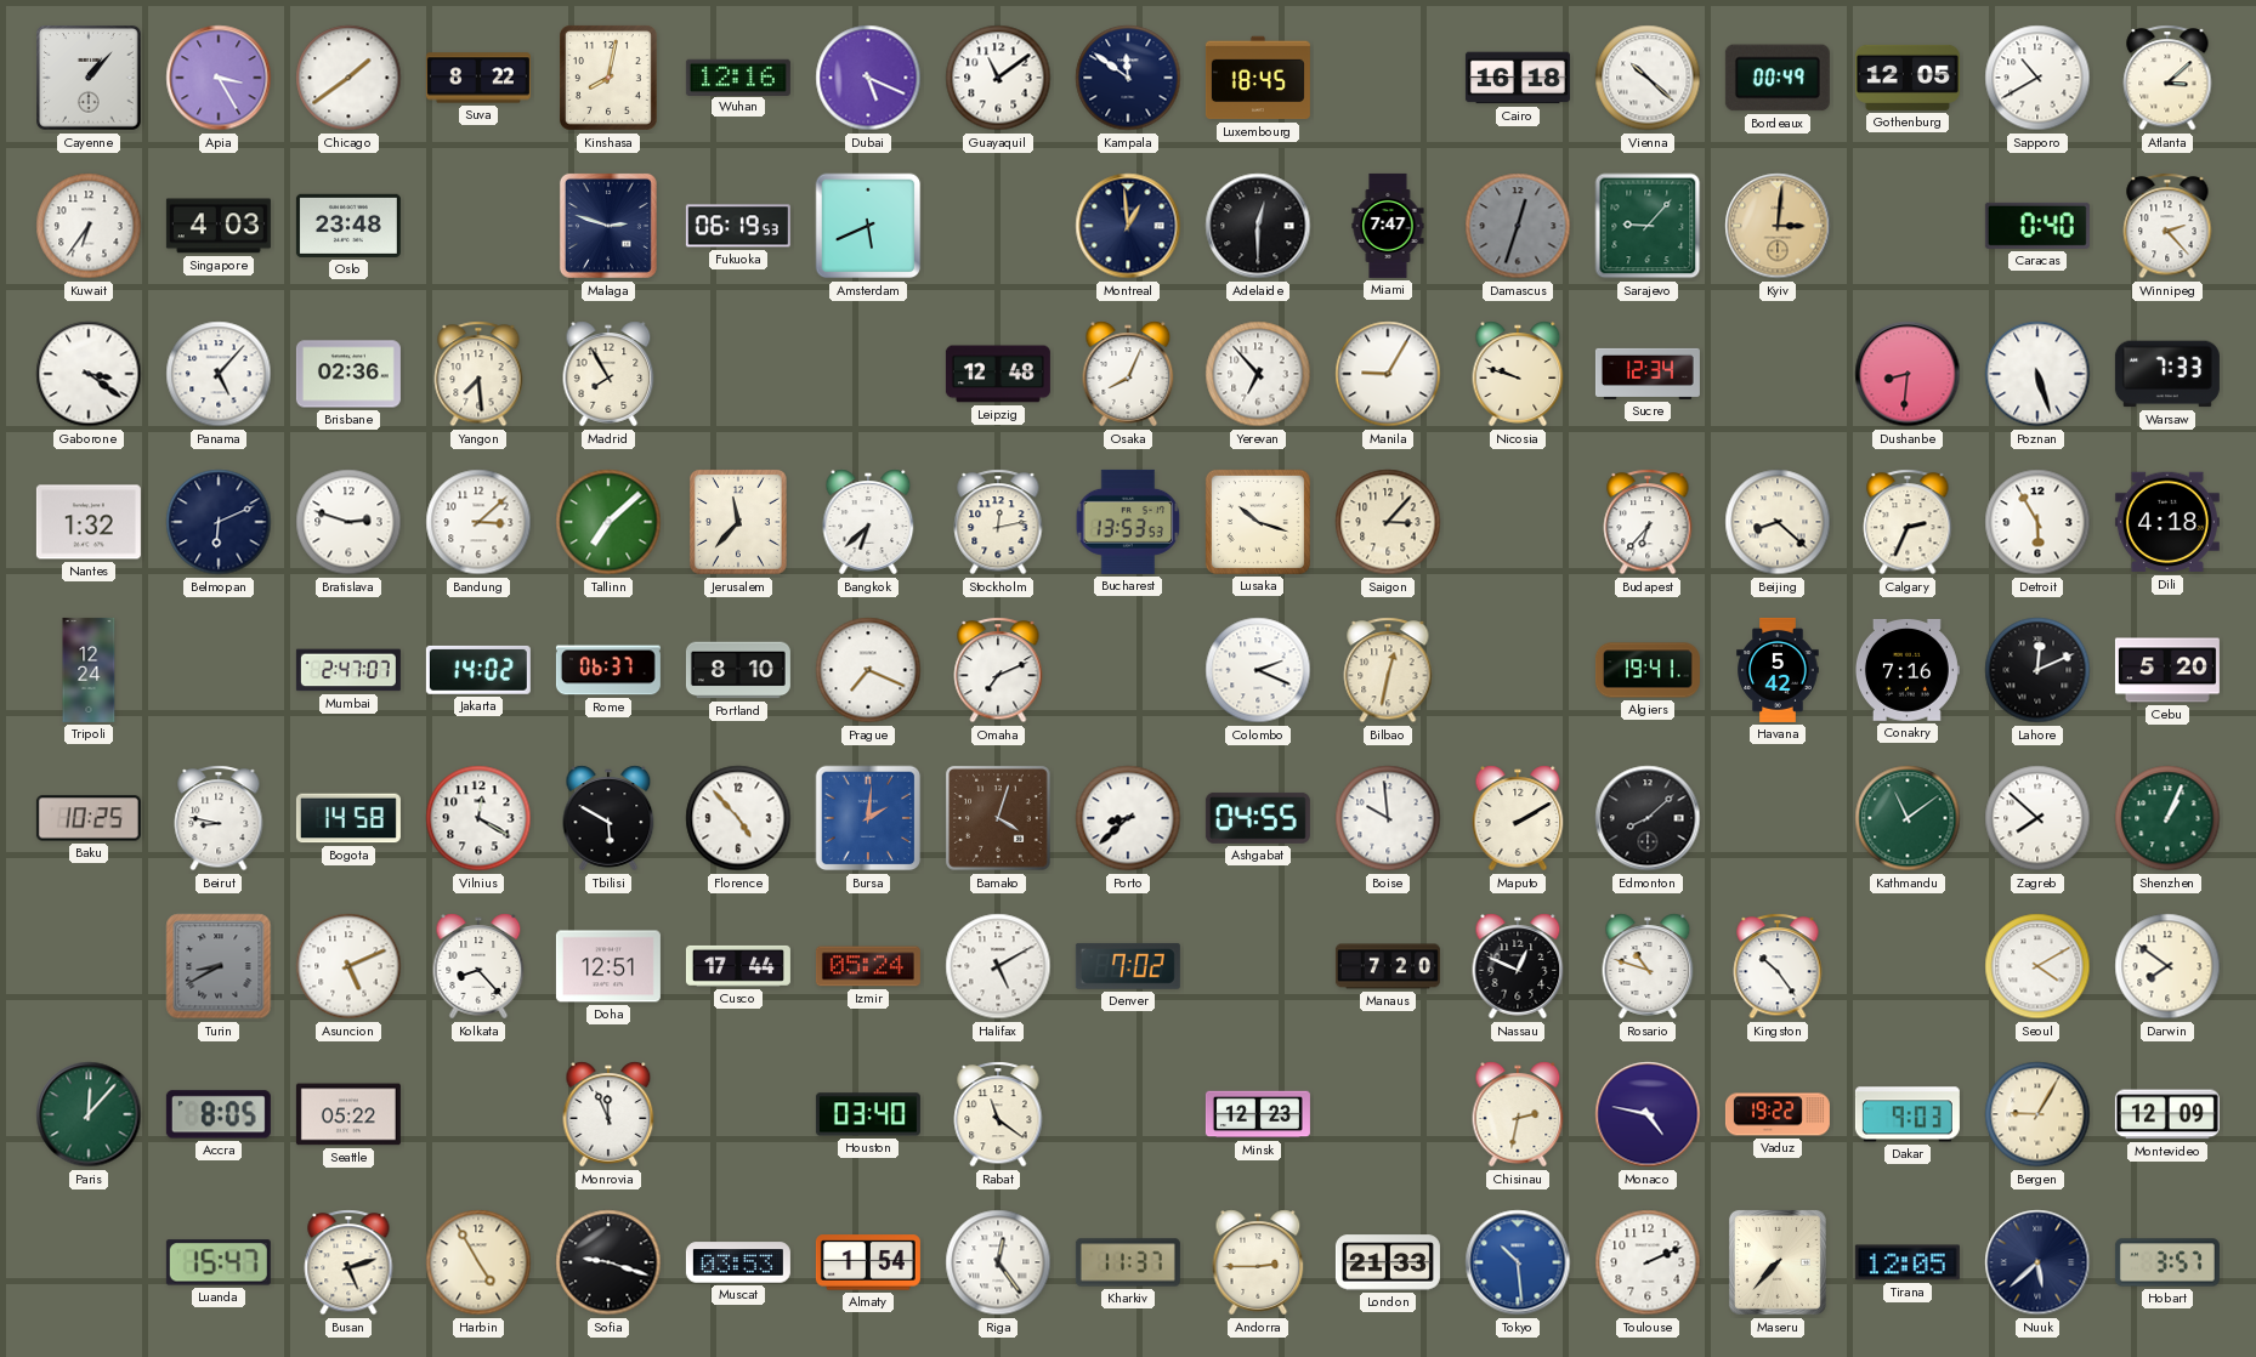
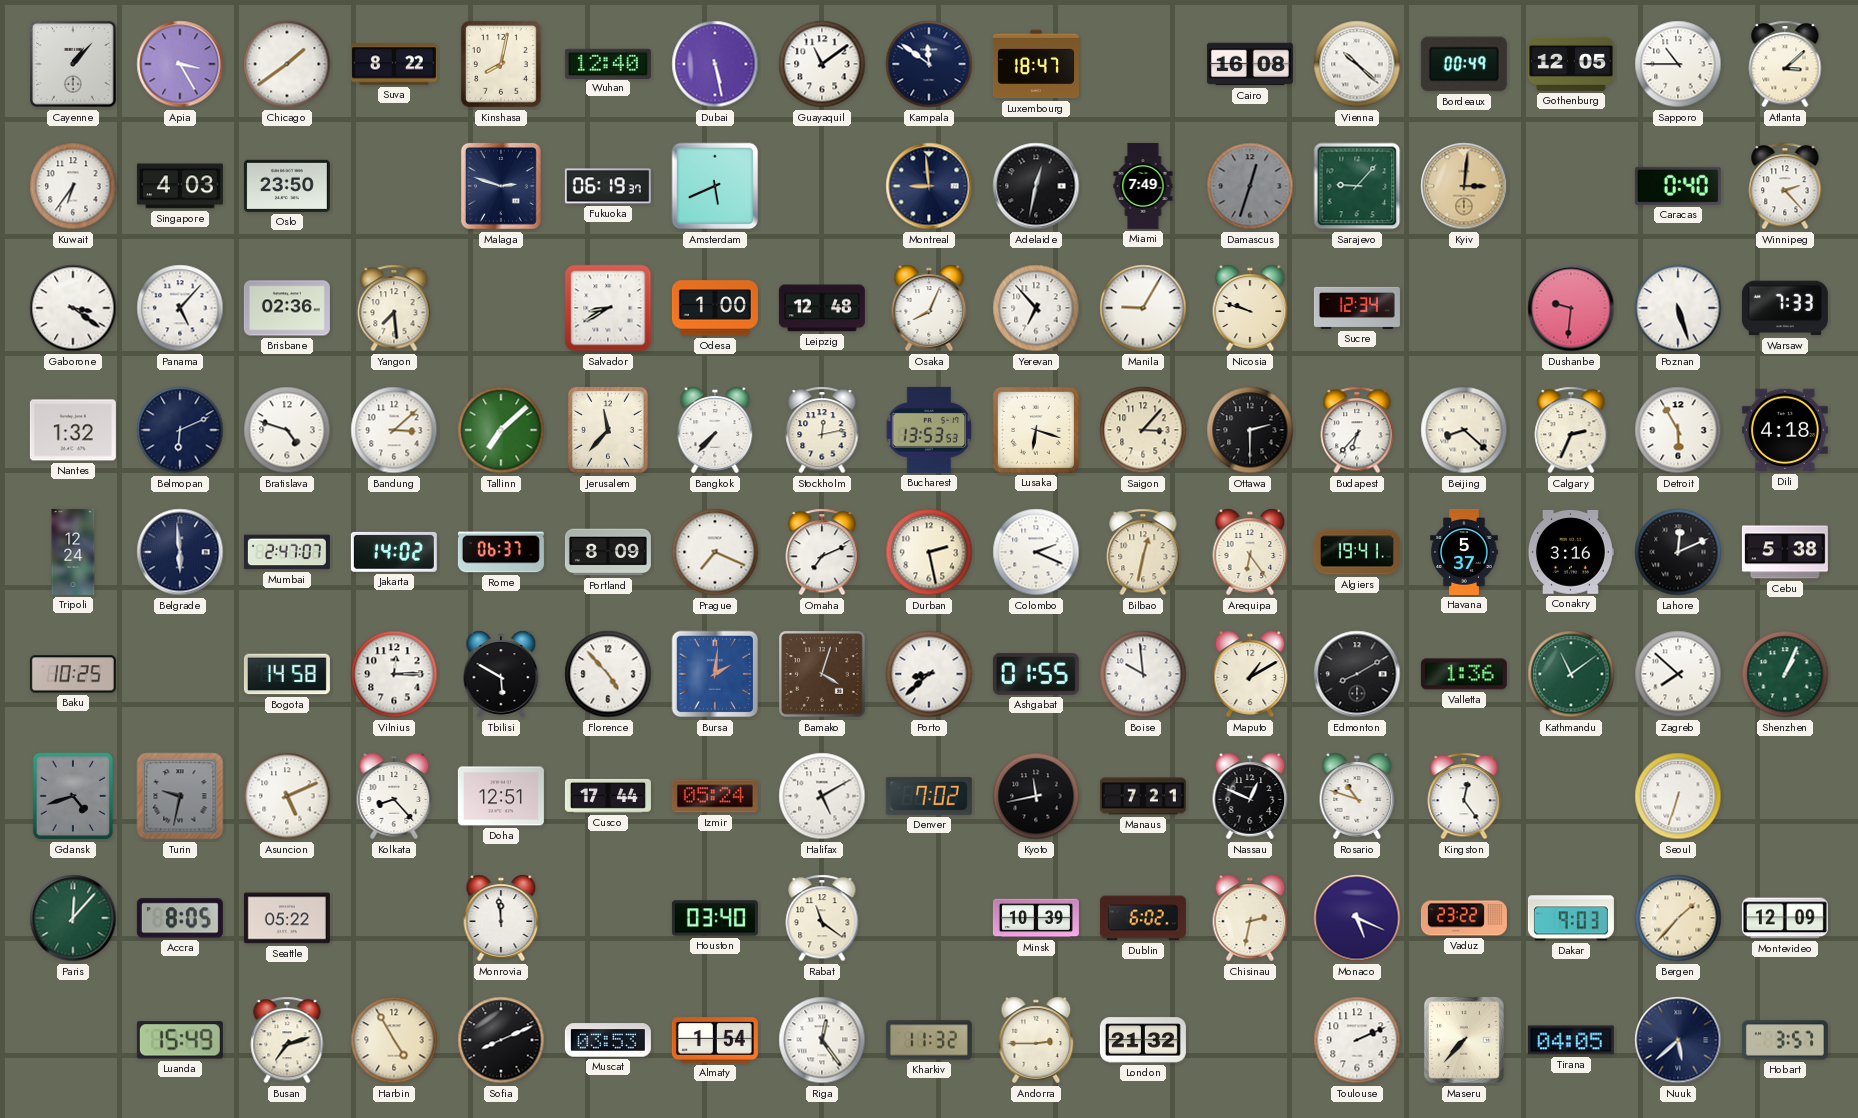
Wuhan: 12:16 -> 12:40 (608, 63)
Dubai: 5:19 -> 5:28 (715, 64)
Luxembourg: 18:45 -> 18:47 (1036, 64)
Cairo: 16:18 -> 16:08 (1250, 64)
Sapporo: 10:40 -> 10:45 (1678, 64)
Oslo: 23:48 -> 23:50 (287, 186)
Fukuoka: 06:19:53 -> 06:19:37 (608, 186)
Montreal: 12:59 -> 8:59 (929, 186)
Adelaide: 12:30 -> 12:32 (1036, 186)
Miami: 7:47 -> 7:49 (1143, 186)
Madrid: 7:55 -> none (608, 374)
Salvador: none -> 8:40 (608, 308)
Odesa: none -> 1:00 (715, 308)
Dushanbe: 8:31 -> 9:31 (1571, 308)
Bratislava: 2:48 -> 4:48 (287, 430)
Bangkok: 6:38 -> 7:37 (715, 430)
Lusaka: 10:18 -> 6:18 (1036, 430)
Ottawa: none -> 2:30 (1250, 430)
Belgrade: none -> 5:59 (180, 552)
Portland: 8:10 -> 8:09 (608, 552)
Durban: none -> 2:28 (929, 552)
Arequipa: none -> 6:24 (1250, 552)
Havana: 5:42 -> 5:37 (1464, 552)
Conakry: 7:16 -> 3:16 (1570, 553)
Cebu: 5:20 -> 5:38 (1785, 552)
Beirut: 8:47 -> none (219, 818)
Vilnius: 12:20 -> 12:15 (394, 674)
Ashgabat: 04:55 -> 01:55 (1036, 674)
Maputo: 2:10 -> 1:10 (1250, 674)
Edmonton: 8:08 -> 8:10 (1357, 674)
Valletta: none -> 1:36 (1464, 674)
Gdansk: none -> 4:42 (73, 796)
Turin: 8:40 -> 9:32 (180, 796)
Kyoto: none -> 11:43 (1036, 796)
Manaus: 7:20 -> 7:21 (1143, 796)
Kingston: 10:24 -> 12:24 (1464, 796)
Seoul: 4:10 -> 6:33 (1678, 796)
Darwin: 7:51 -> none (2167, 966)
Monrovia: 11:56 -> 11:59 (501, 918)
Minsk: 12:23 -> 10:39 (1036, 918)
Dublin: none -> 6:02 (1143, 918)
Monaco: 4:47 -> 5:19 (1357, 918)
Vaduz: 19:22 -> 23:22 (1464, 918)
Bergen: 9:05 -> 1:37 (1678, 918)
Luanda: 15:47 -> 15:49 (180, 1040)
Busan: 5:12 -> 7:12 (287, 1040)
Sofia: 9:18 -> 8:11 (501, 1040)
Kharkiv: 11:37 -> 11:32 (929, 1040)
London: 21:33 -> 21:32 (1143, 1040)
Tokyo: 10:29 -> none (1518, 1262)
Tirana: 12:05 -> 04:05 (1571, 1040)
